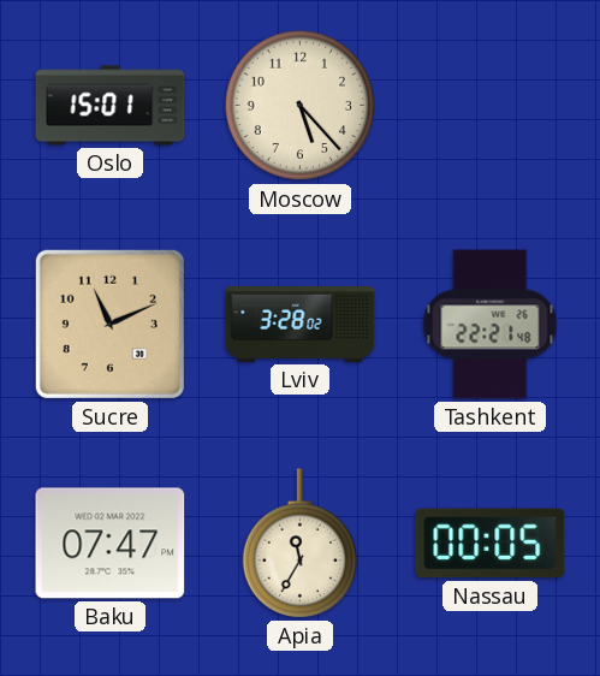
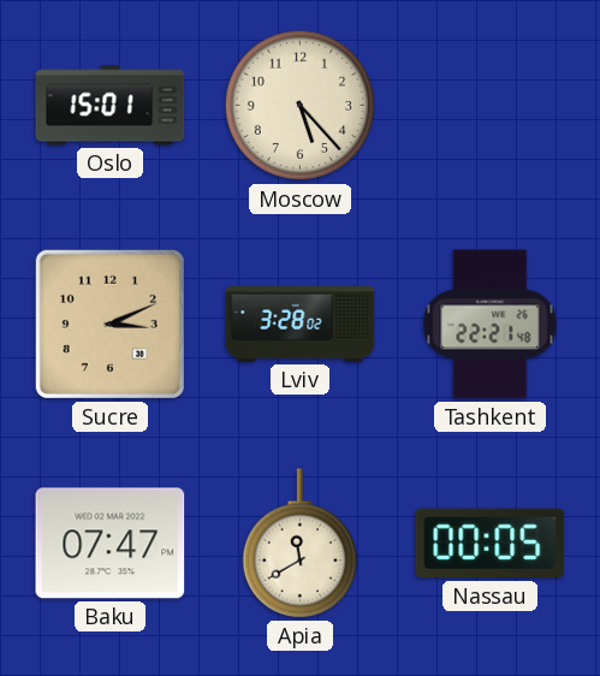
Sucre: 11:11 -> 3:11 (109, 324)
Apia: 11:35 -> 11:40 (299, 544)
